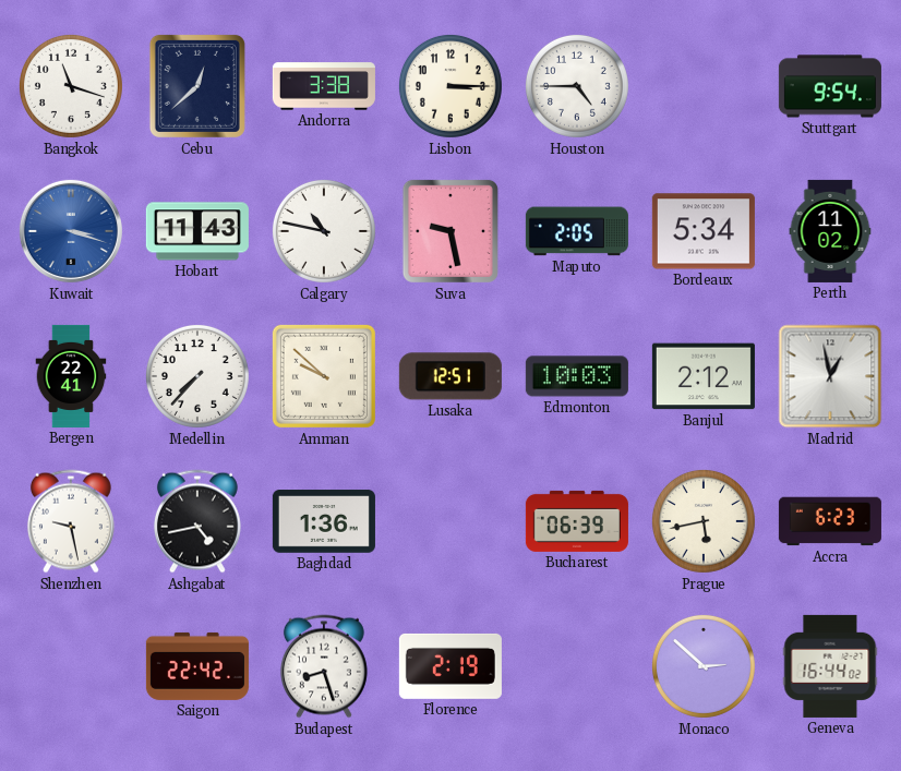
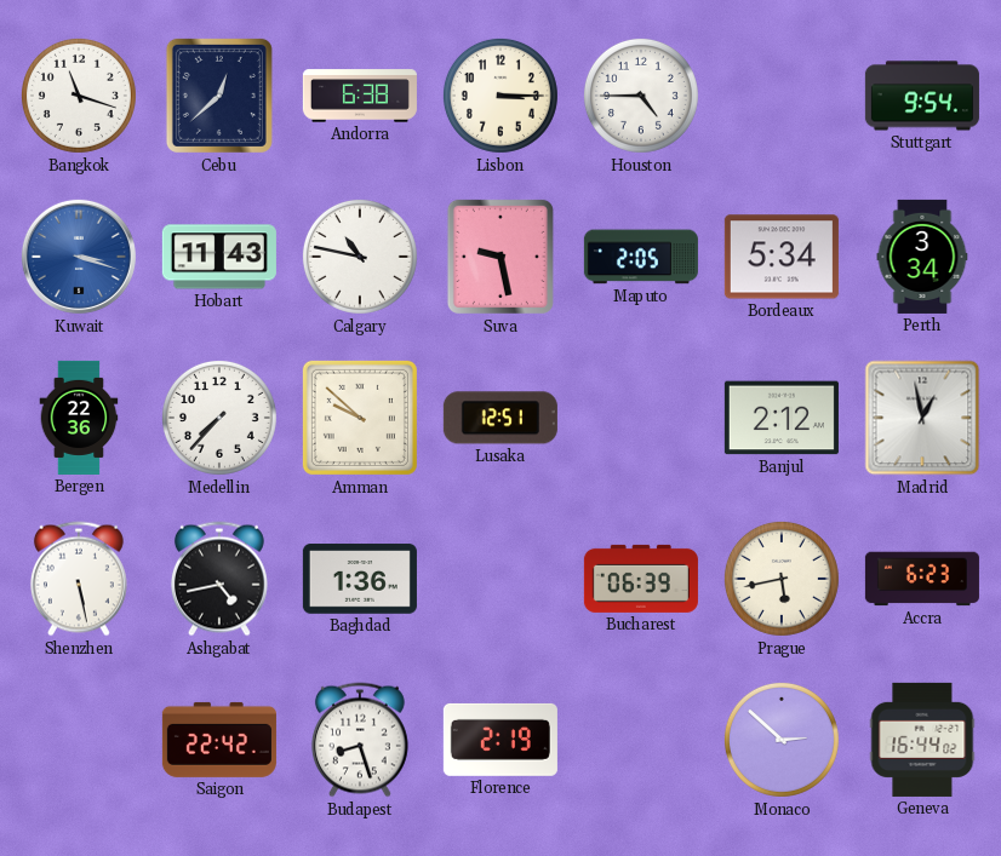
Andorra: 3:38 -> 6:38 (360, 96)
Perth: 11:02 -> 3:34 (922, 257)
Bergen: 22:41 -> 22:36 (79, 418)
Edmonton: 10:03 -> none (577, 376)
Shenzhen: 9:28 -> 5:28 (79, 579)
